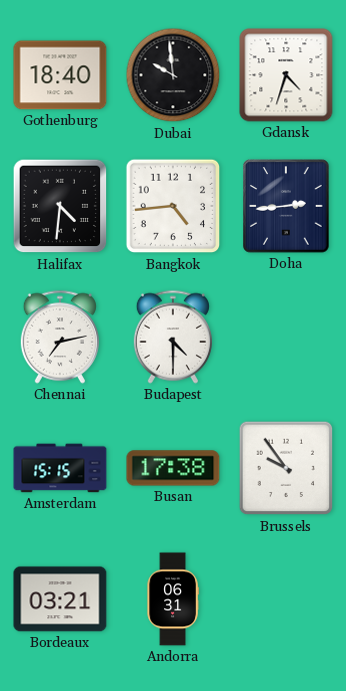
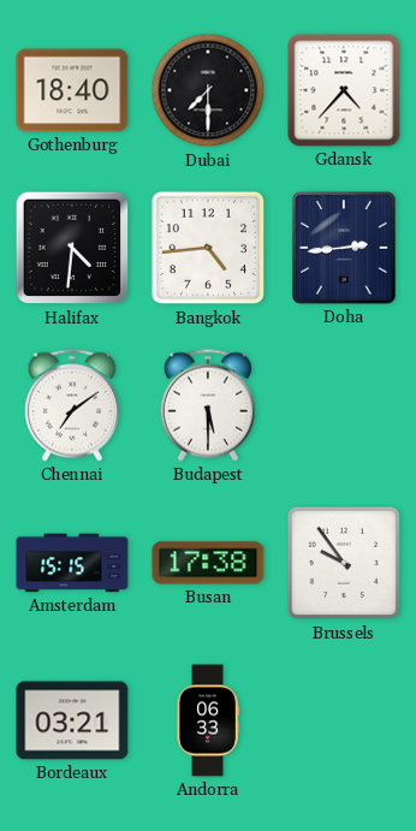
Dubai: 9:59 -> 7:30 (208, 90)
Gdansk: 4:33 -> 4:37 (344, 90)
Chennai: 7:13 -> 7:09 (72, 405)
Budapest: 4:30 -> 5:30 (208, 405)
Andorra: 06:31 -> 06:33 (208, 720)
